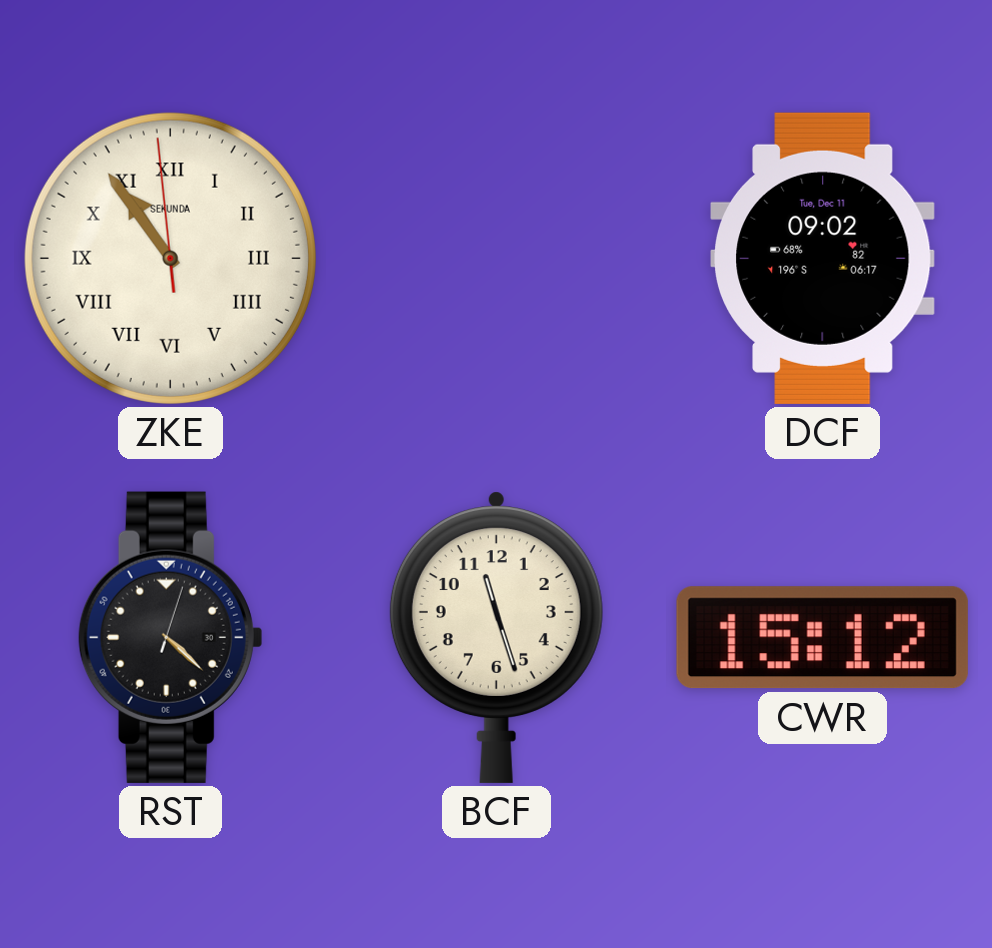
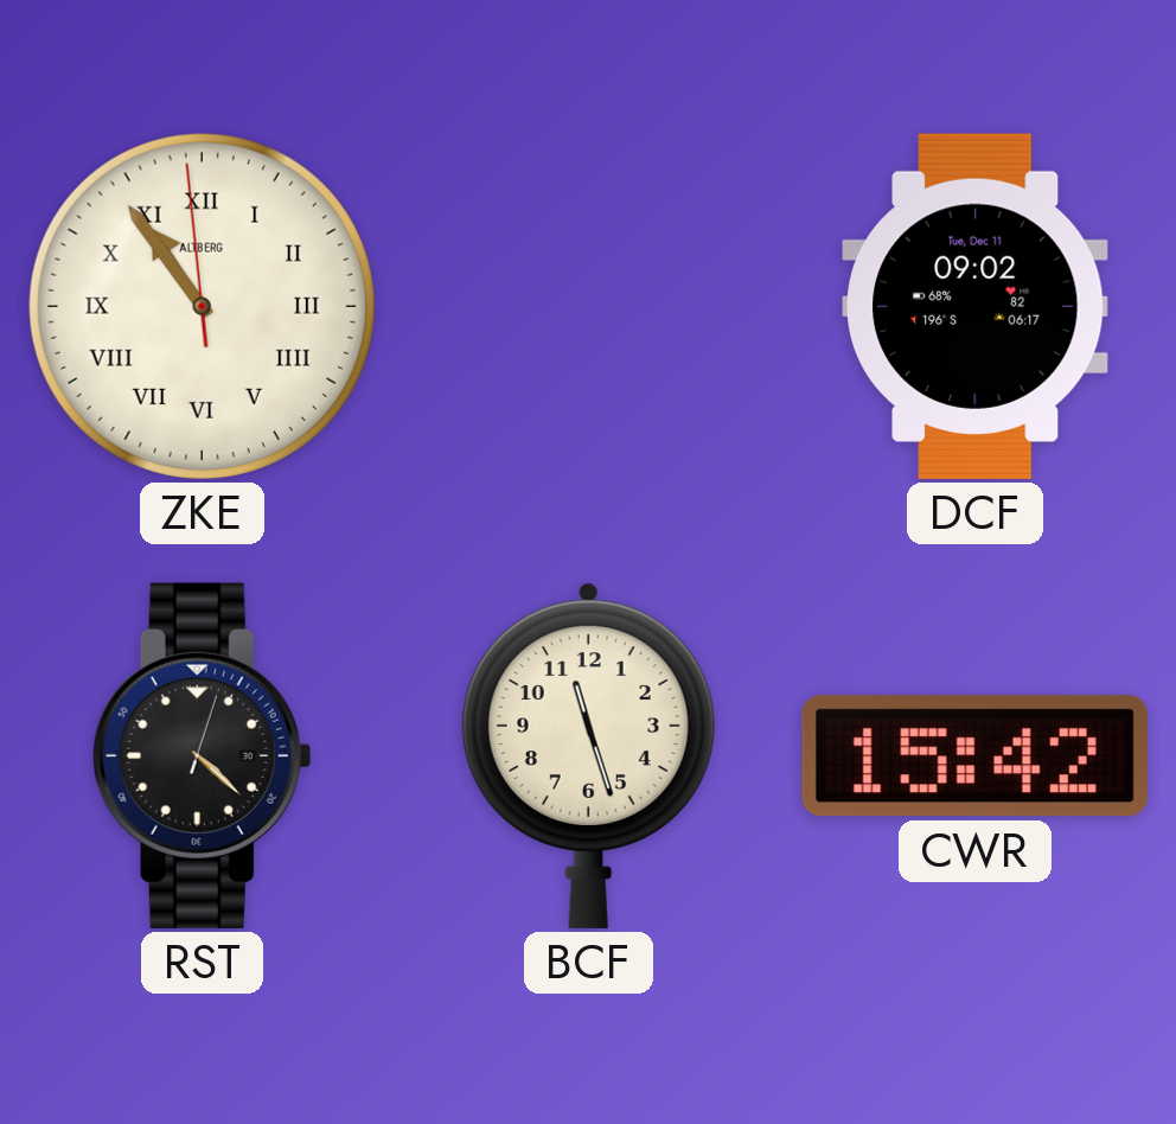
ZKE brand: SEKUNDA -> ALTBERG (202, 306)
CWR: 15:12 -> 15:42 (974, 756)
